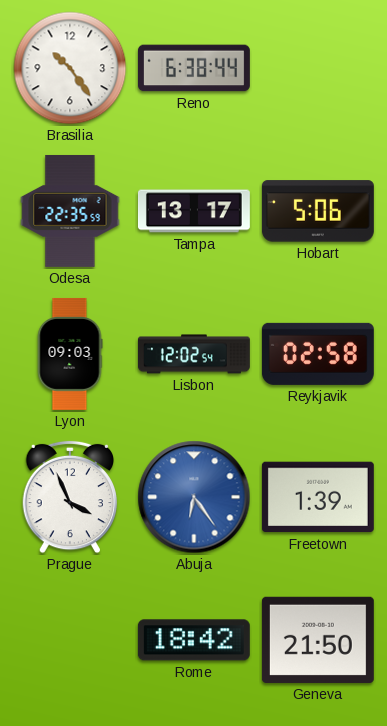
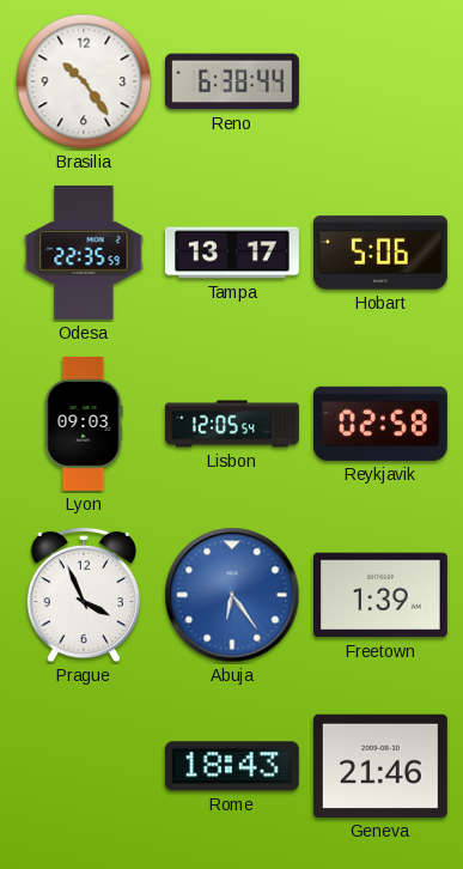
Lisbon: 12:02 -> 12:05 (232, 424)
Rome: 18:42 -> 18:43 (232, 766)
Geneva: 21:50 -> 21:46 (380, 766)
